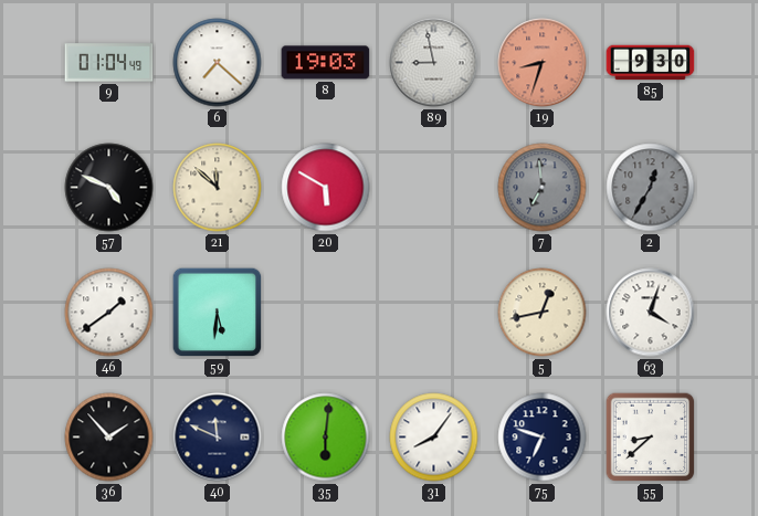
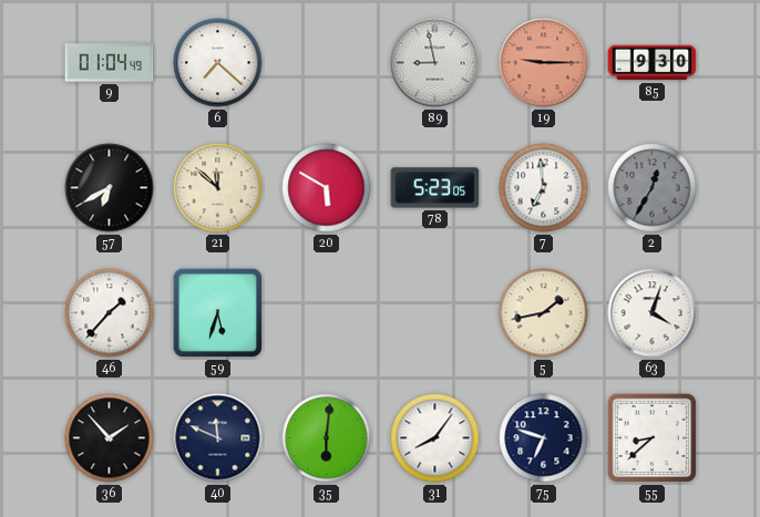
8: 19:03 -> none (326, 63)
19: 8:33 -> 9:15 (544, 63)
57: 4:49 -> 6:40 (110, 188)
78: none -> 5:23 (435, 188)
7 dial: grey -> white (544, 188)
46: 1:39 -> 1:37 (110, 313)
59: 5:31 -> 5:33 (218, 313)
5: 12:43 -> 1:43 (544, 313)
